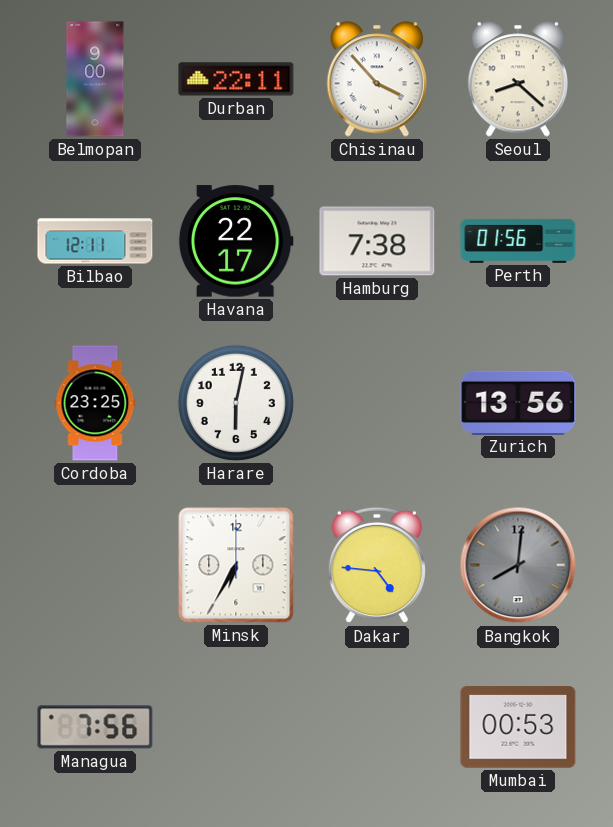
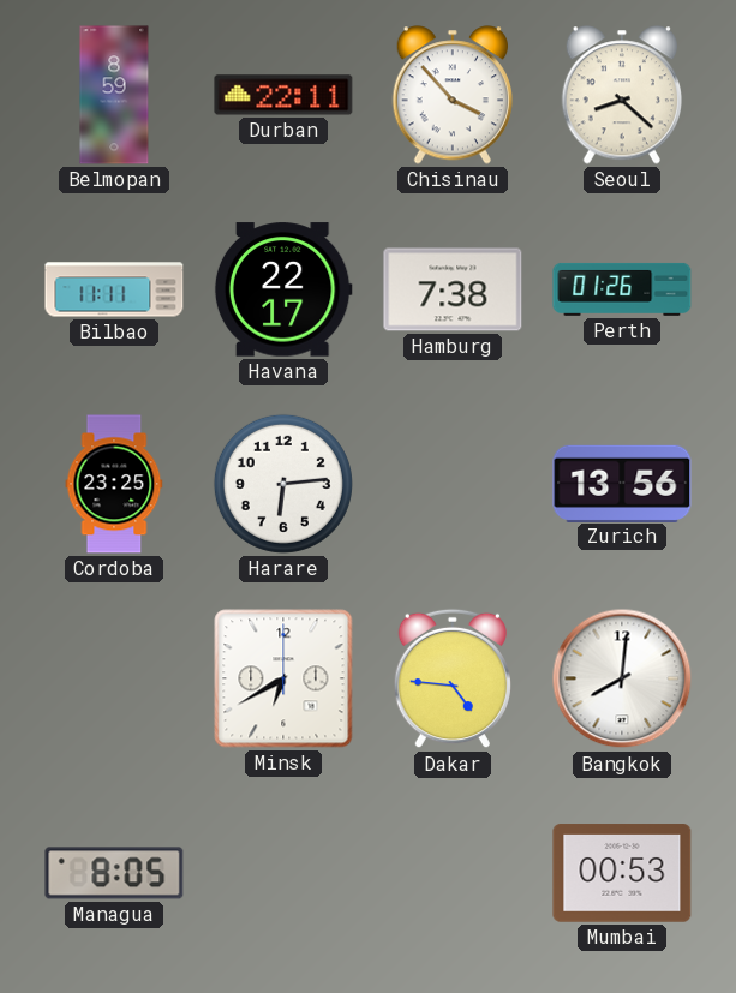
Belmopan: 9:00 -> 8:59 (114, 95)
Bilbao: 12:11 -> 11:11 (114, 289)
Perth: 01:56 -> 01:26 (622, 289)
Harare: 6:02 -> 6:14 (283, 484)
Minsk: 6:35 -> 6:40 (283, 678)
Bangkok dial: grey -> white (622, 678)
Managua: 7:56 -> 8:05 (114, 873)
